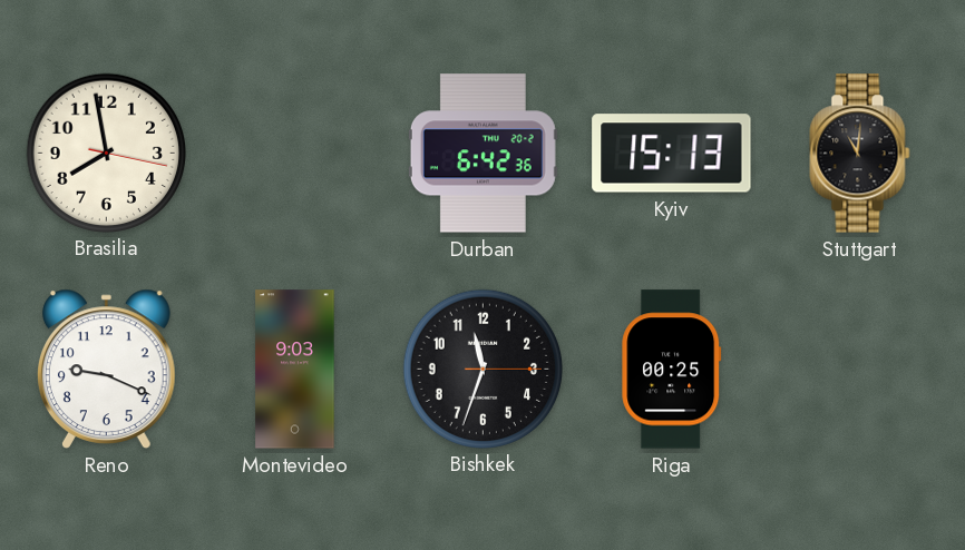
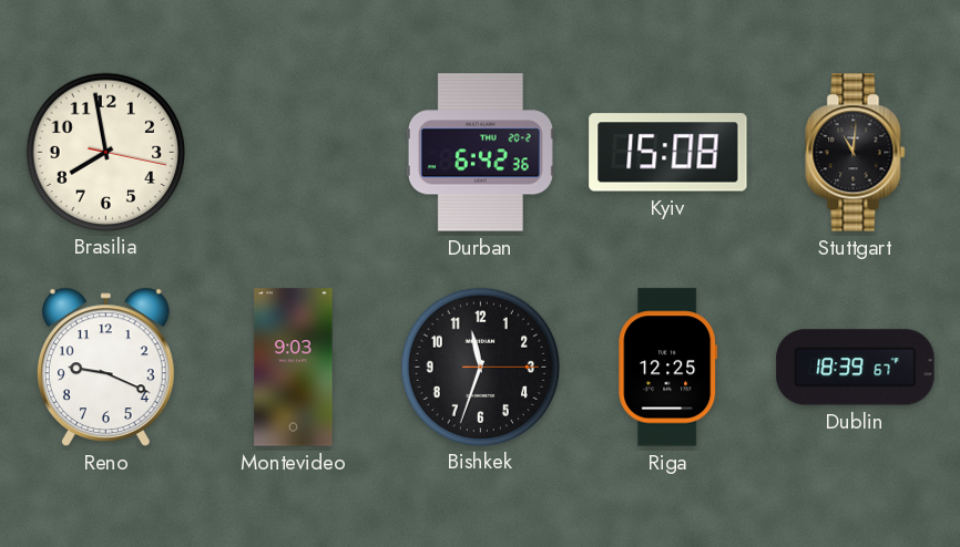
Kyiv: 15:13 -> 15:08 (668, 153)
Riga: 00:25 -> 12:25 (668, 368)
Dublin: none -> 18:39 (856, 368)
